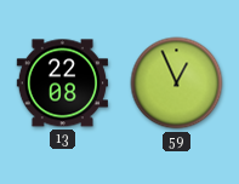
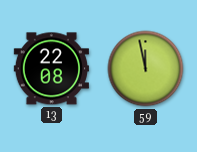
59: 12:56 -> 11:58 (146, 69)
